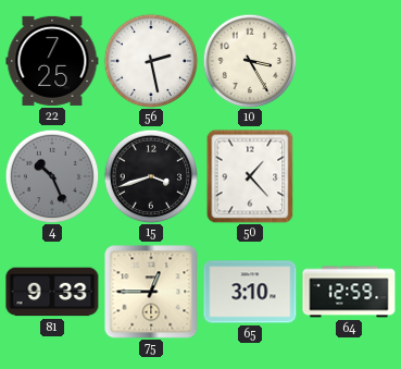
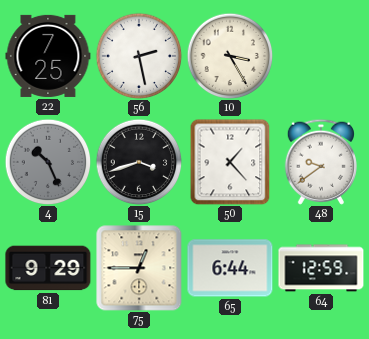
48: none -> 9:39 (321, 162)
81: 9:33 -> 9:29 (48, 268)
65: 3:10 -> 6:44 (230, 268)
